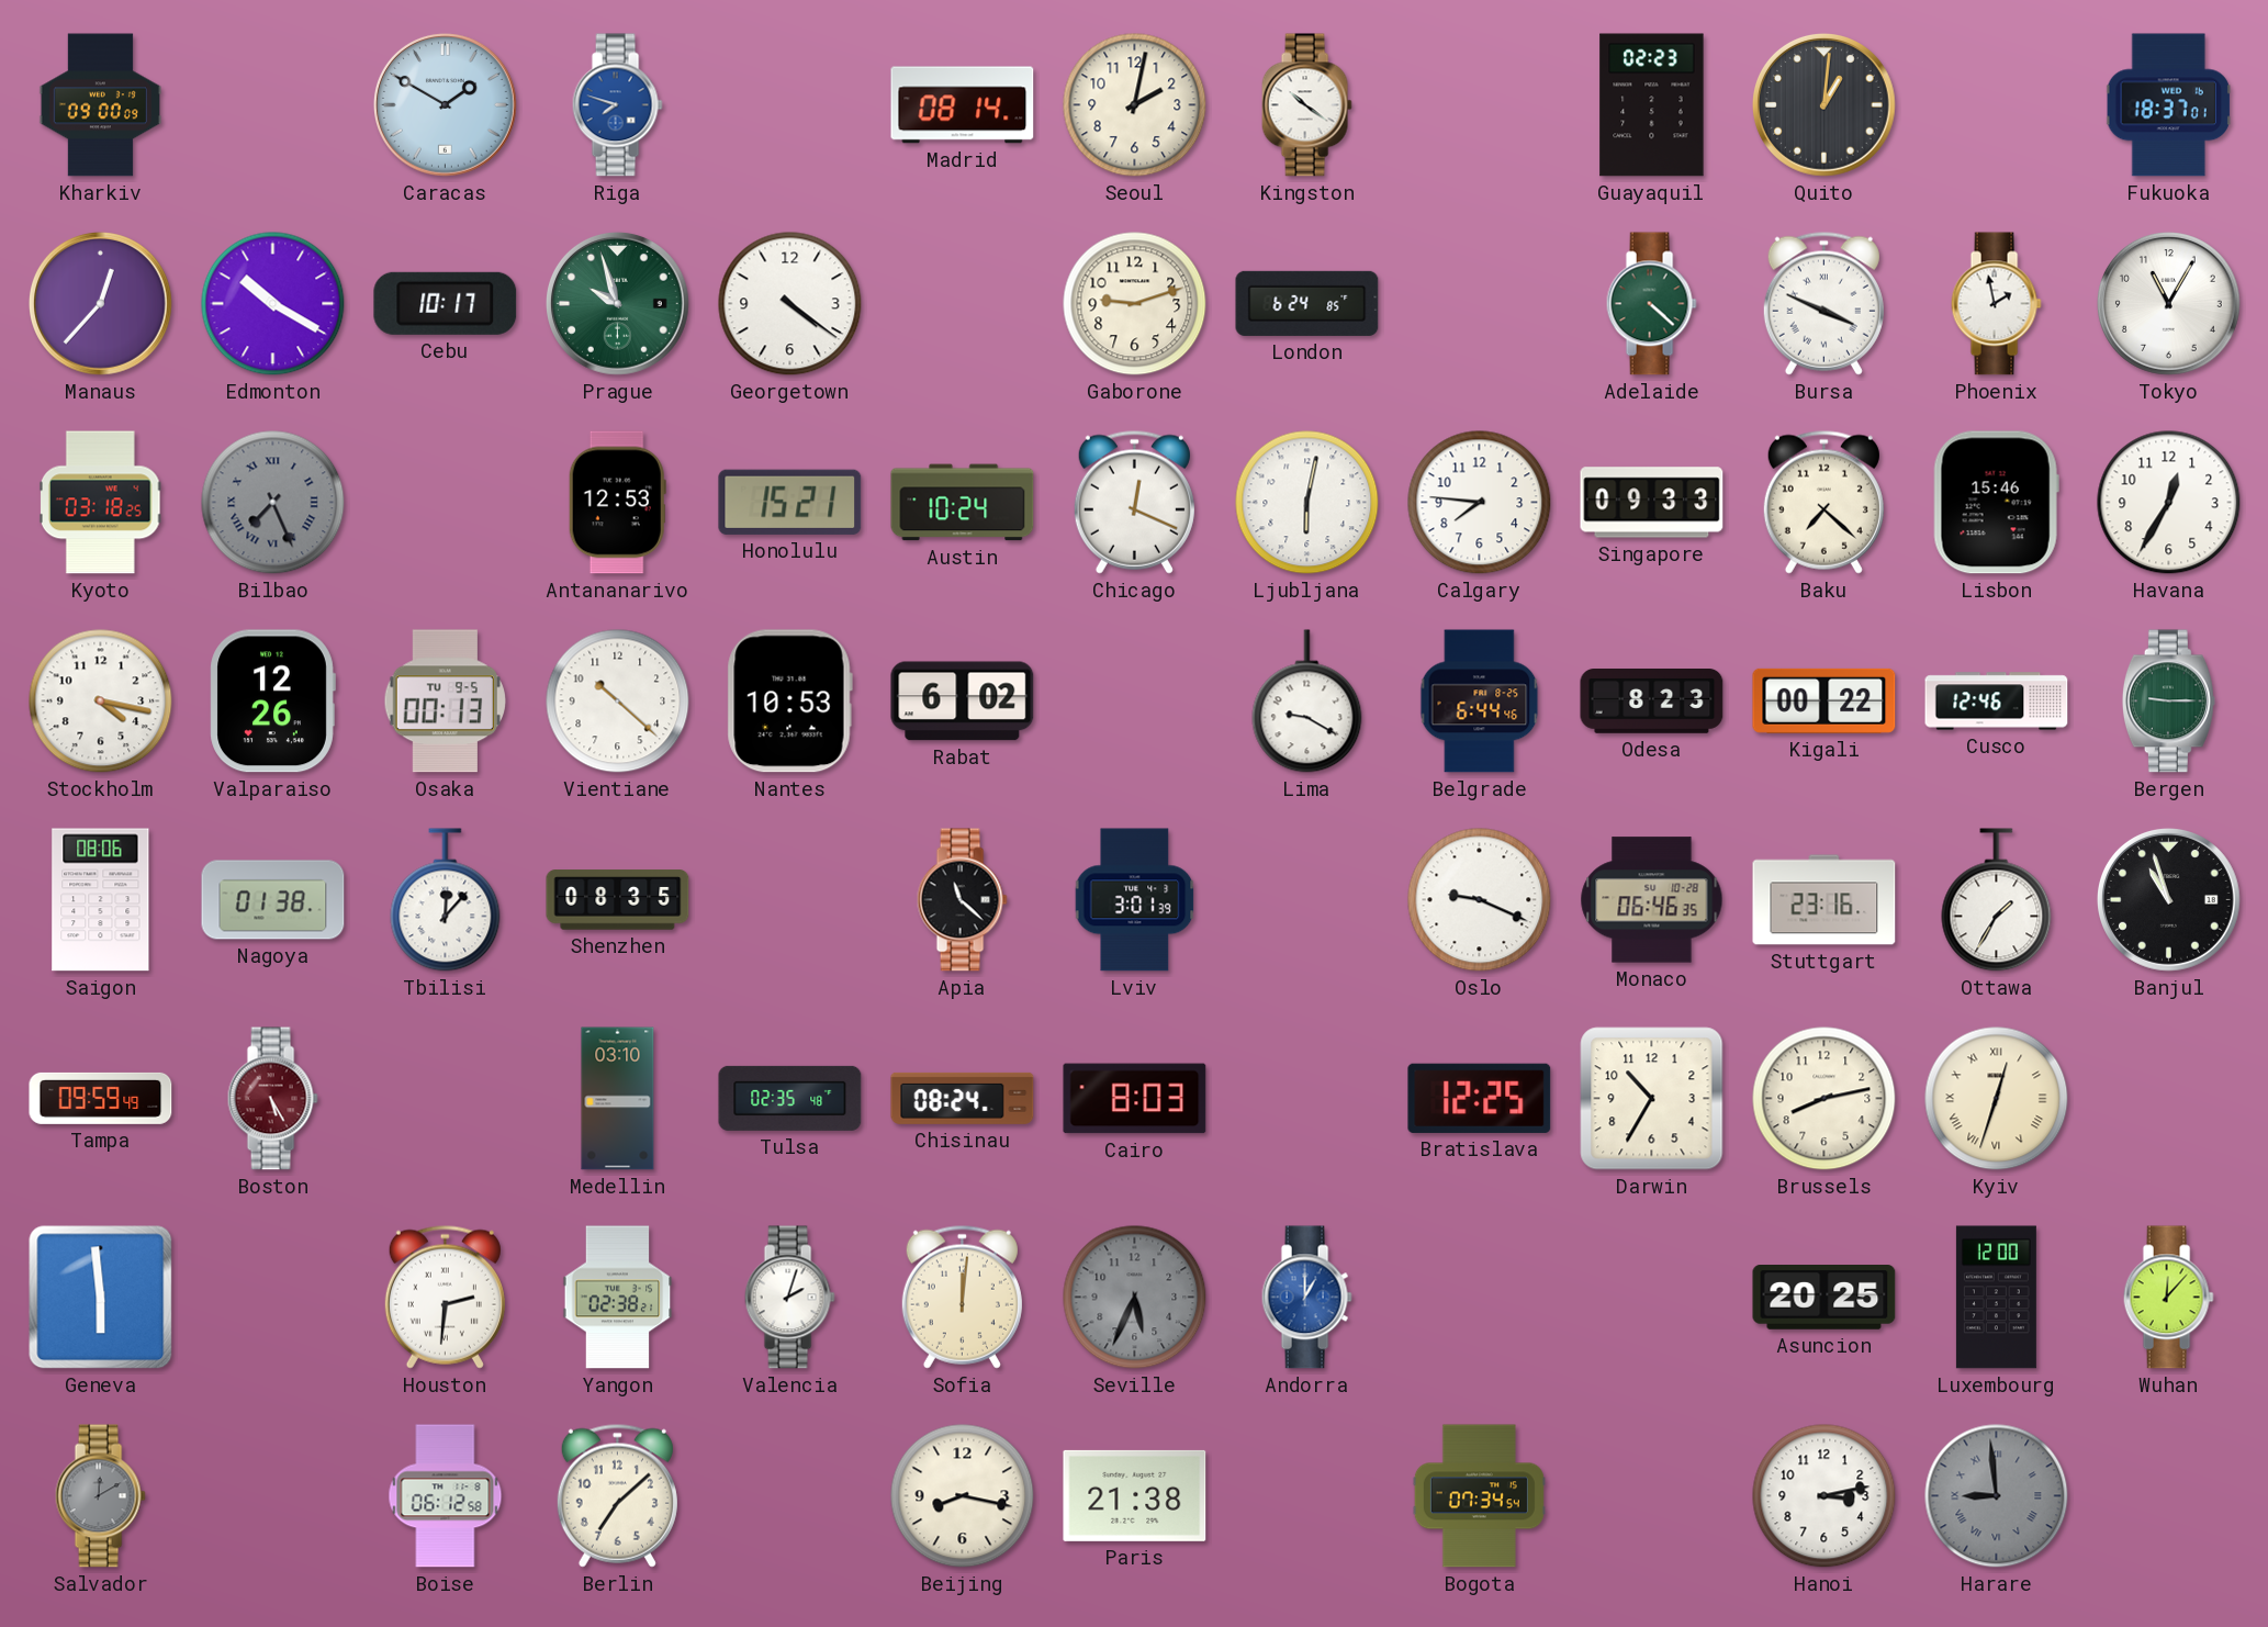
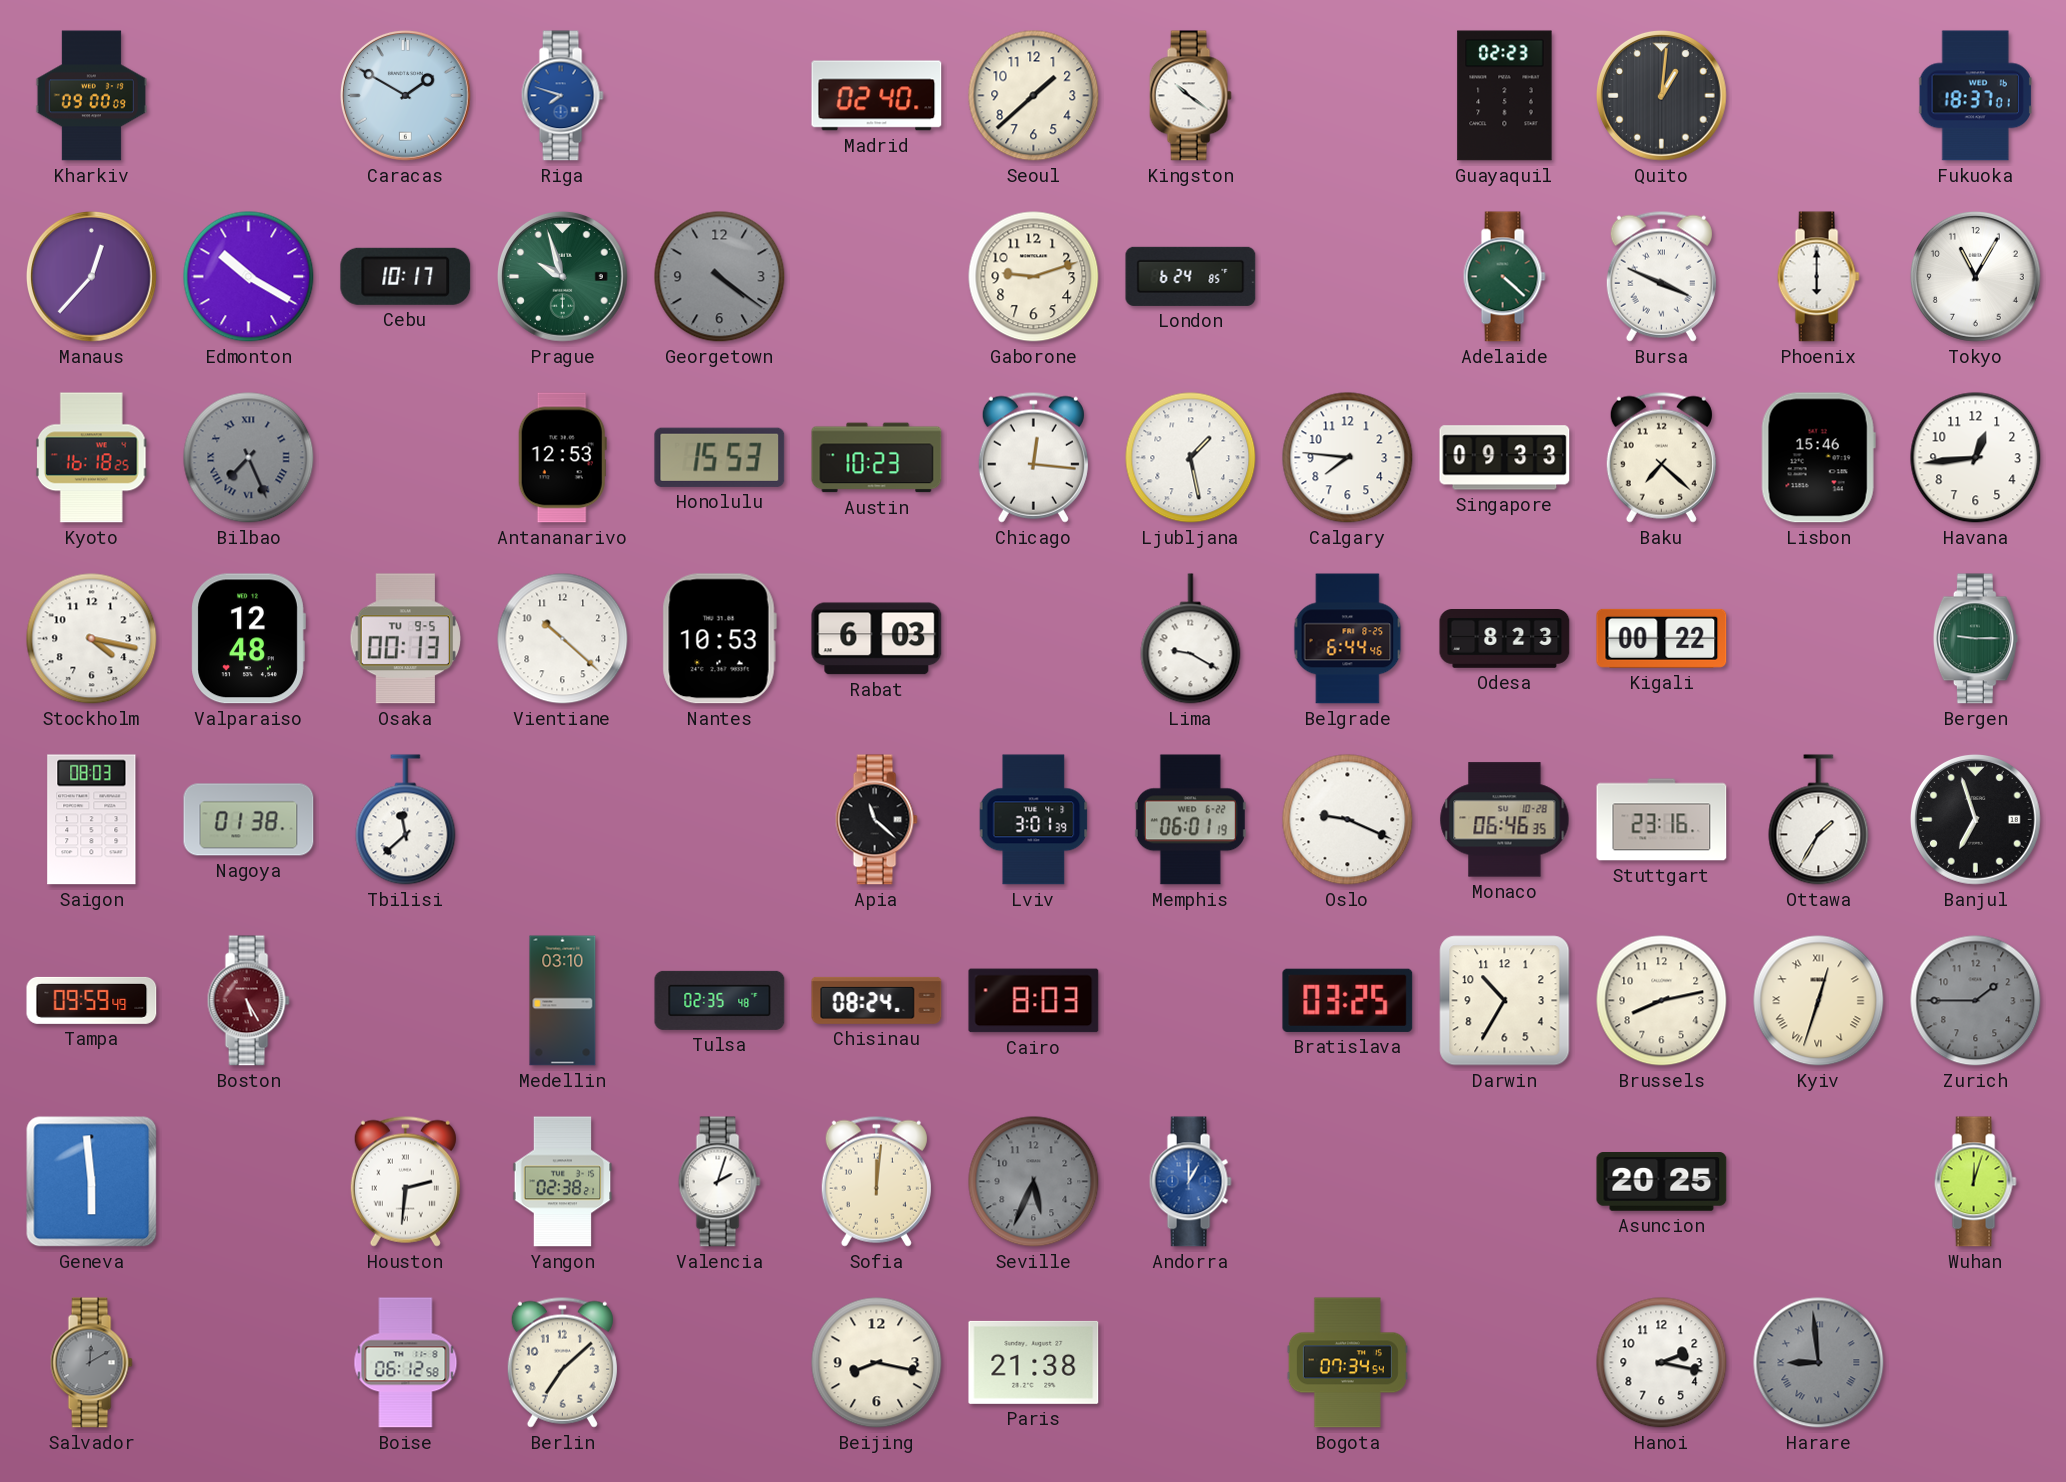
Madrid: 08:14 -> 02:40 (877, 96)
Seoul: 2:02 -> 1:38 (1034, 96)
Georgetown dial: white -> grey (720, 277)
Phoenix: 1:58 -> 6:00 (1818, 277)
Kyoto: 03:18 -> 16:18 (91, 458)
Honolulu: 15:21 -> 15:53 (720, 457)
Austin: 10:24 -> 10:23 (877, 458)
Chicago: 12:19 -> 12:16 (1033, 457)
Ljubljana: 6:02 -> 1:28 (1191, 458)
Havana: 12:35 -> 12:44 (1976, 458)
Valparaiso: 12:26 -> 12:48 (248, 639)
Rabat: 6:02 -> 6:03 (877, 639)
Cusco: 12:46 -> none (1997, 702)
Saigon: 08:06 -> 08:03 (92, 820)
Tbilisi: 12:07 -> 11:38 (406, 820)
Shenzhen: 08:35 -> none (618, 900)
Memphis: none -> 06:01 (1190, 820)
Banjul: 10:57 -> 6:57 (1976, 820)
Bratislava: 12:25 -> 03:25 (1348, 1000)
Zurich: none -> 1:45 (1976, 1001)
Luxembourg: 12:00 -> none (1996, 1298)
Wuhan: 12:07 -> 12:03 (1975, 1182)
Hanoi: 3:13 -> 2:17 (1662, 1363)
